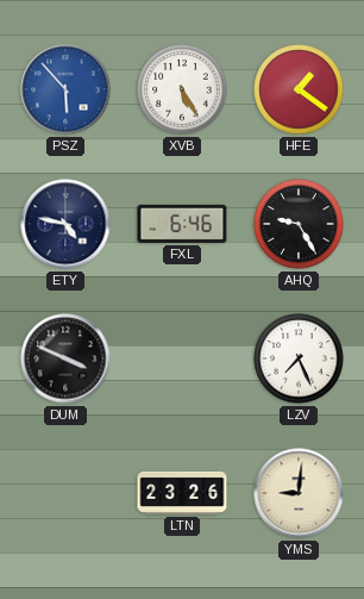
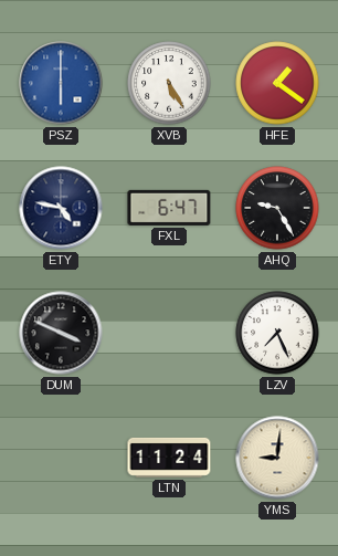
PSZ: 5:53 -> 6:00 (61, 83)
FXL: 6:46 -> 6:47 (169, 208)
LTN: 23:26 -> 11:24 (169, 458)
